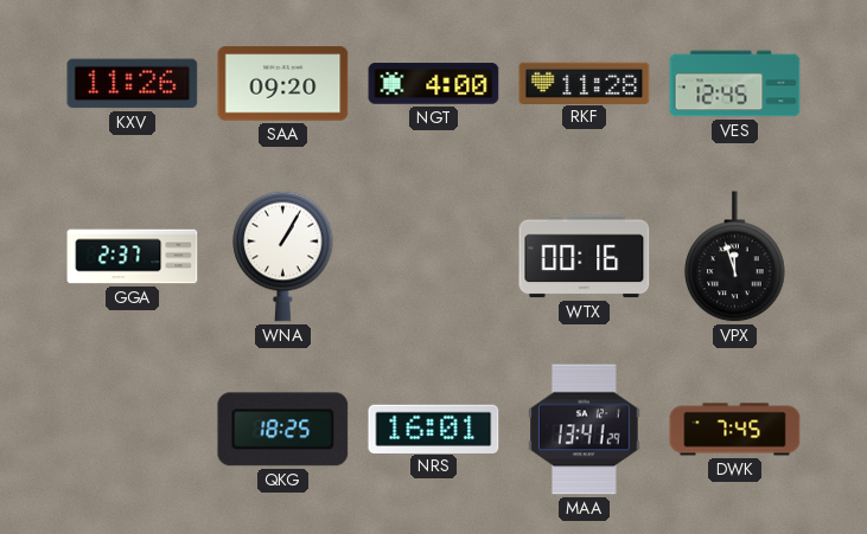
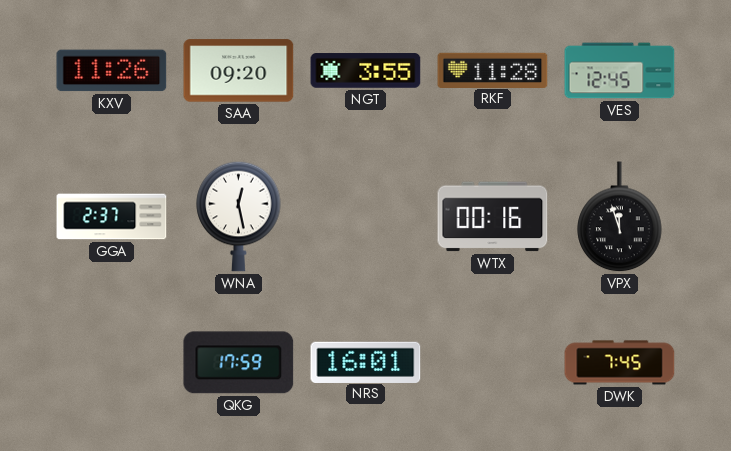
NGT: 4:00 -> 3:55 (366, 71)
WNA: 1:05 -> 12:28 (239, 216)
QKG: 18:25 -> 17:59 (239, 363)
MAA: 13:41 -> none (585, 430)
